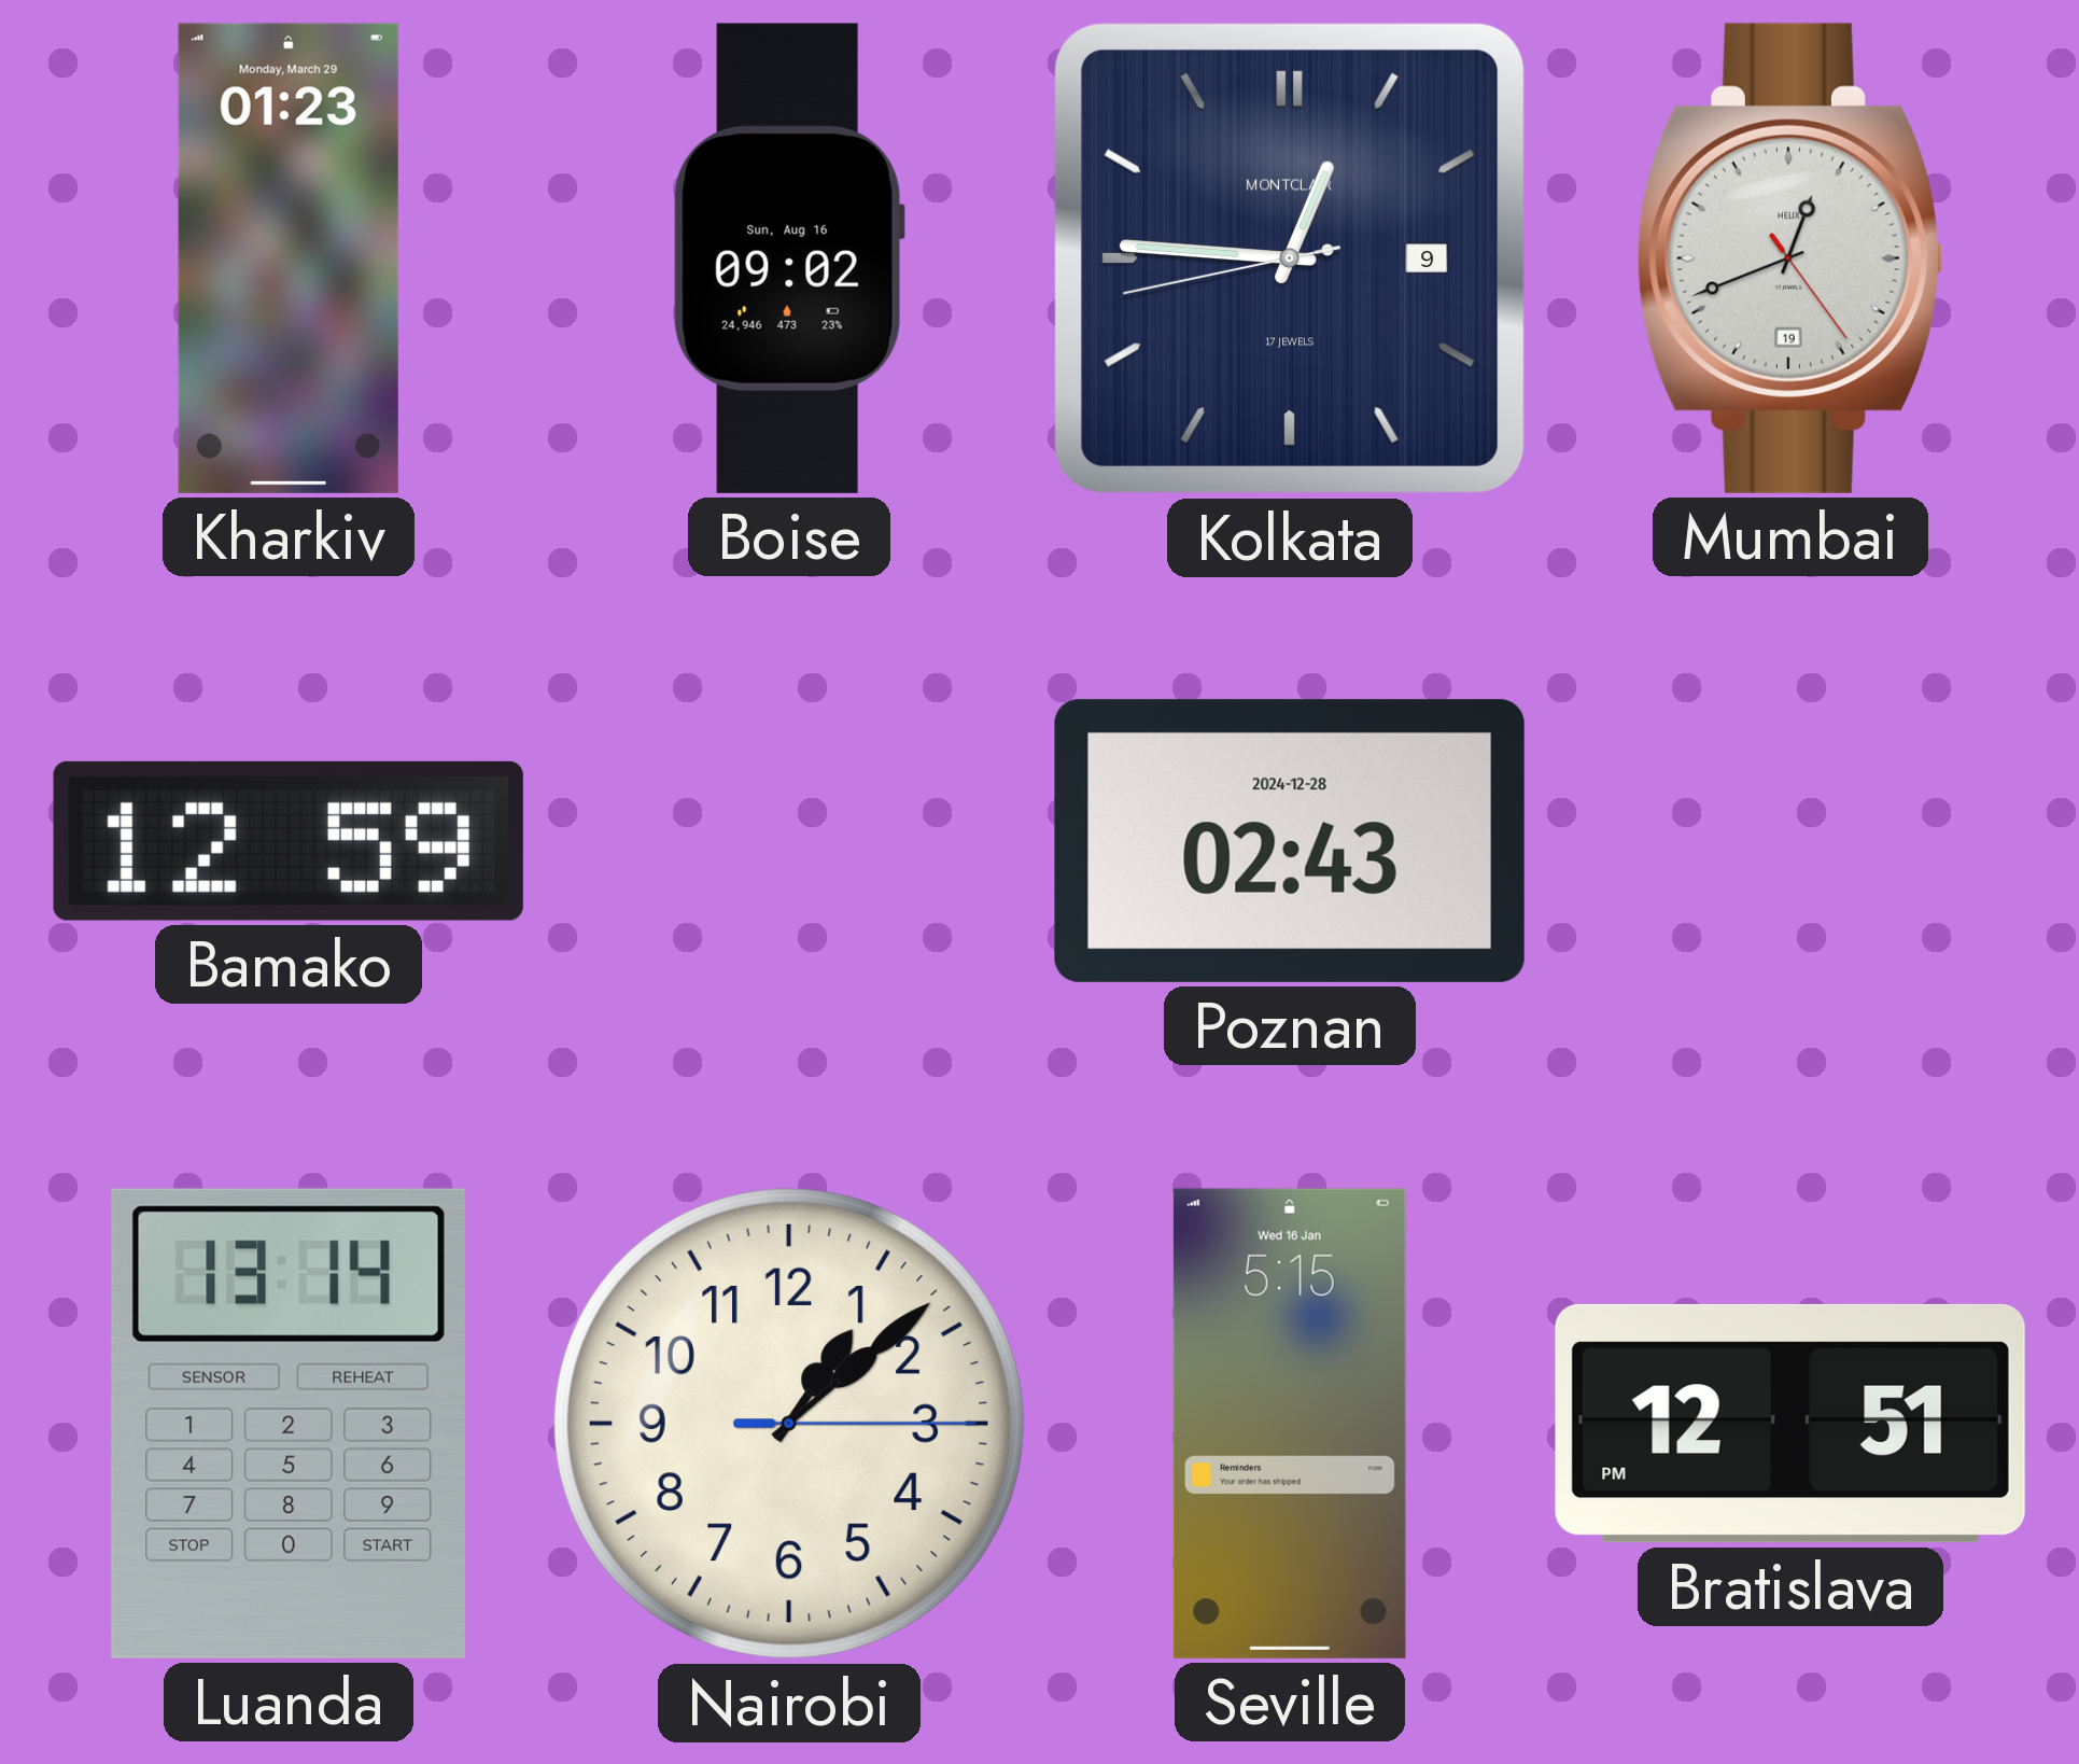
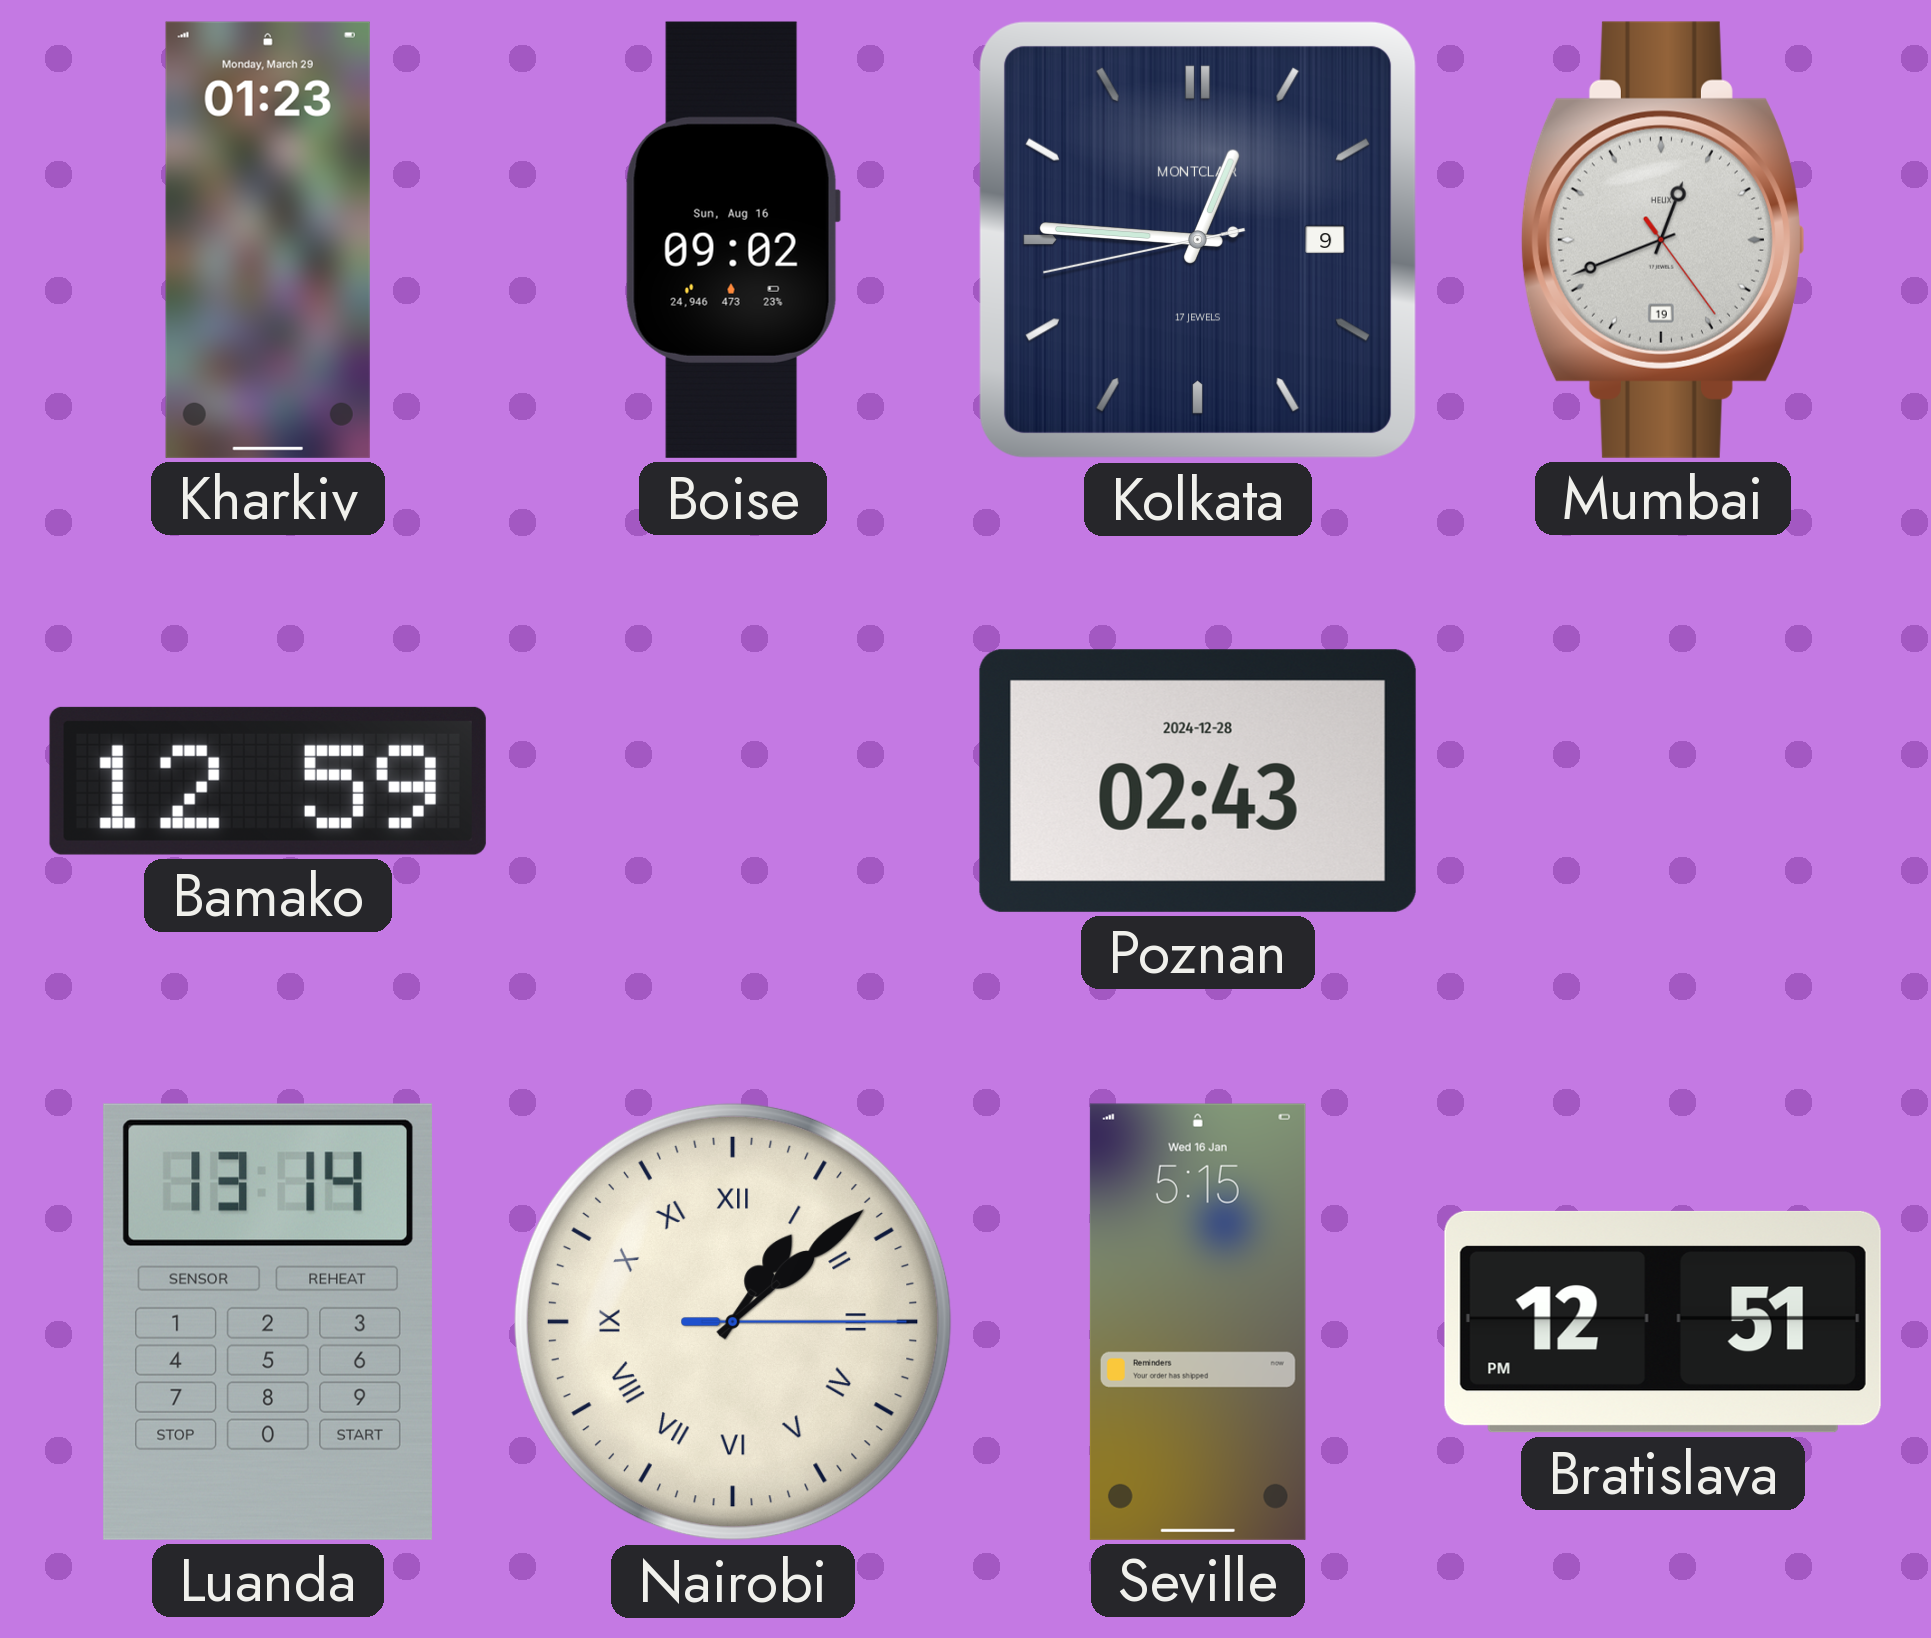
Nairobi numerals: Arabic -> Roman (733, 1322)
